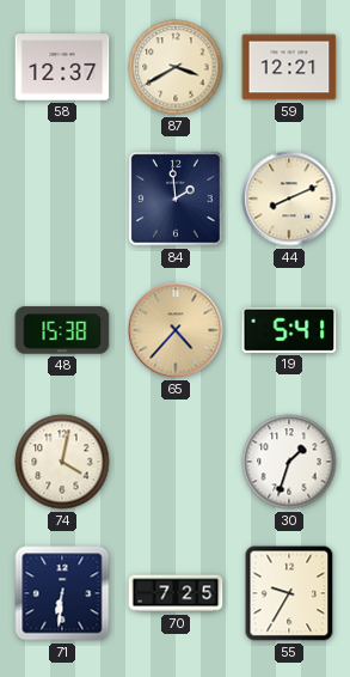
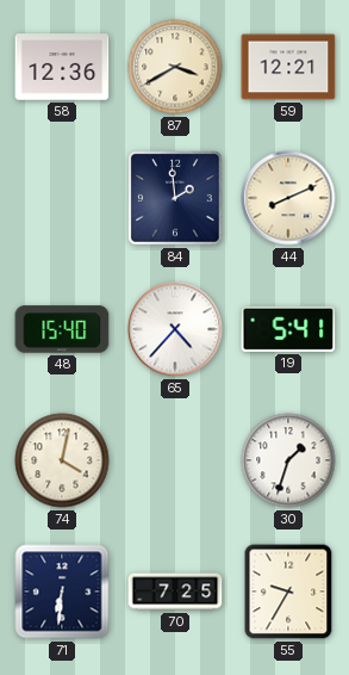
58: 12:37 -> 12:36 (62, 67)
48: 15:38 -> 15:40 (62, 329)
65 dial: champagne -> white (175, 329)
